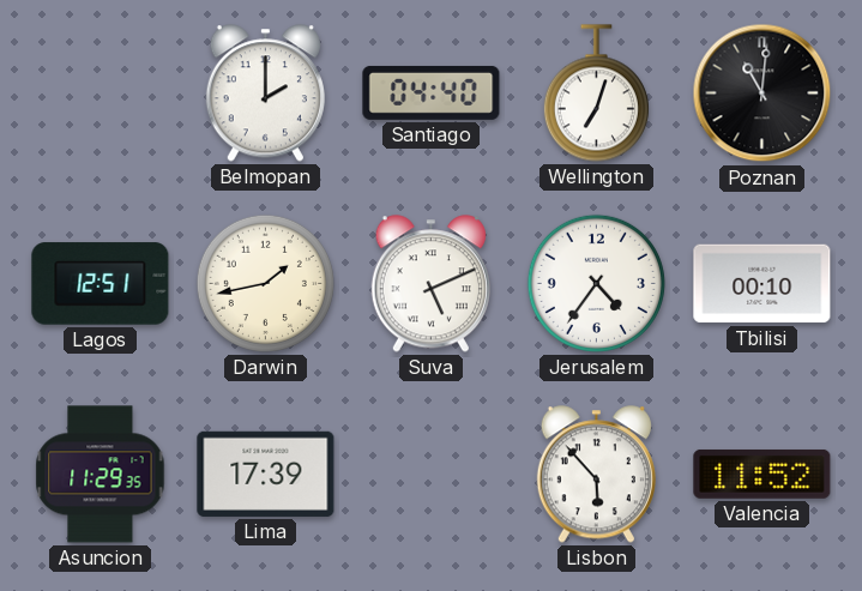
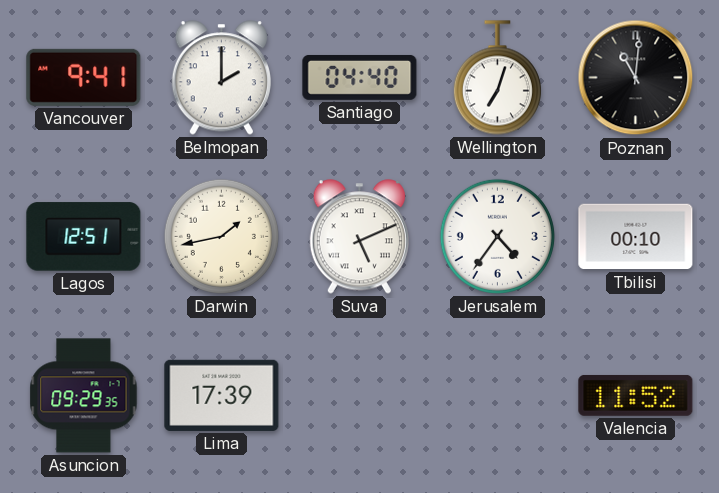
Vancouver: none -> 9:41 (84, 77)
Asuncion: 11:29 -> 09:29 (84, 396)
Lisbon: 5:53 -> none (596, 475)
